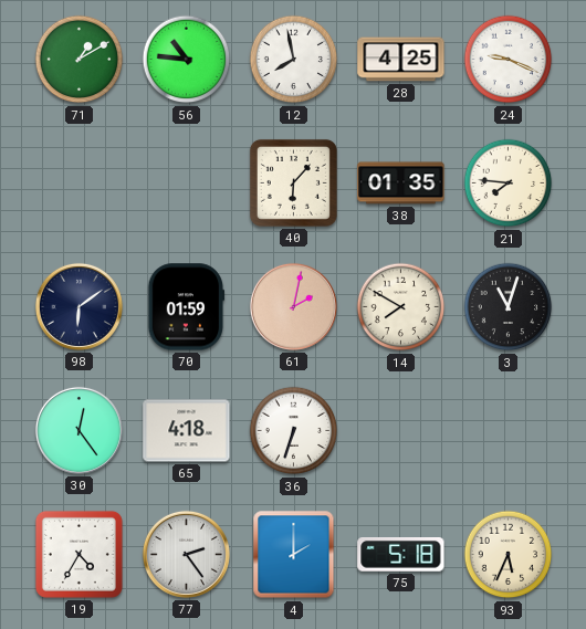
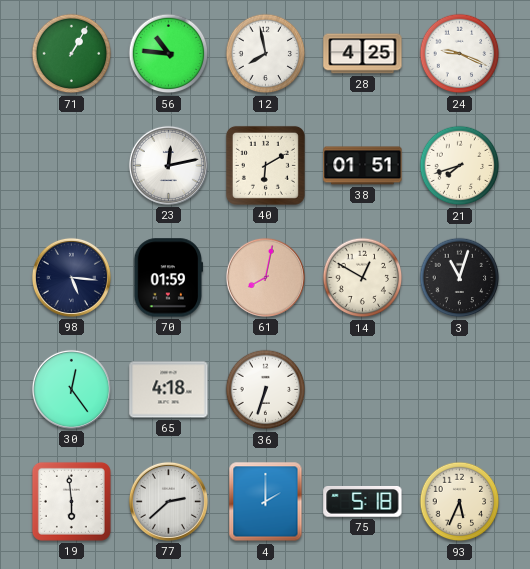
71: 1:10 -> 1:05 (72, 54)
23: none -> 12:13 (168, 165)
40: 6:07 -> 6:10 (265, 165)
38: 01:35 -> 01:51 (363, 166)
21: 7:46 -> 7:42 (460, 166)
98: 6:09 -> 5:16 (71, 277)
61: 2:02 -> 8:02 (265, 277)
14: 7:50 -> 12:50 (363, 278)
19: 4:35 -> 5:59 (71, 501)
77: 2:24 -> 2:38 (168, 501)
